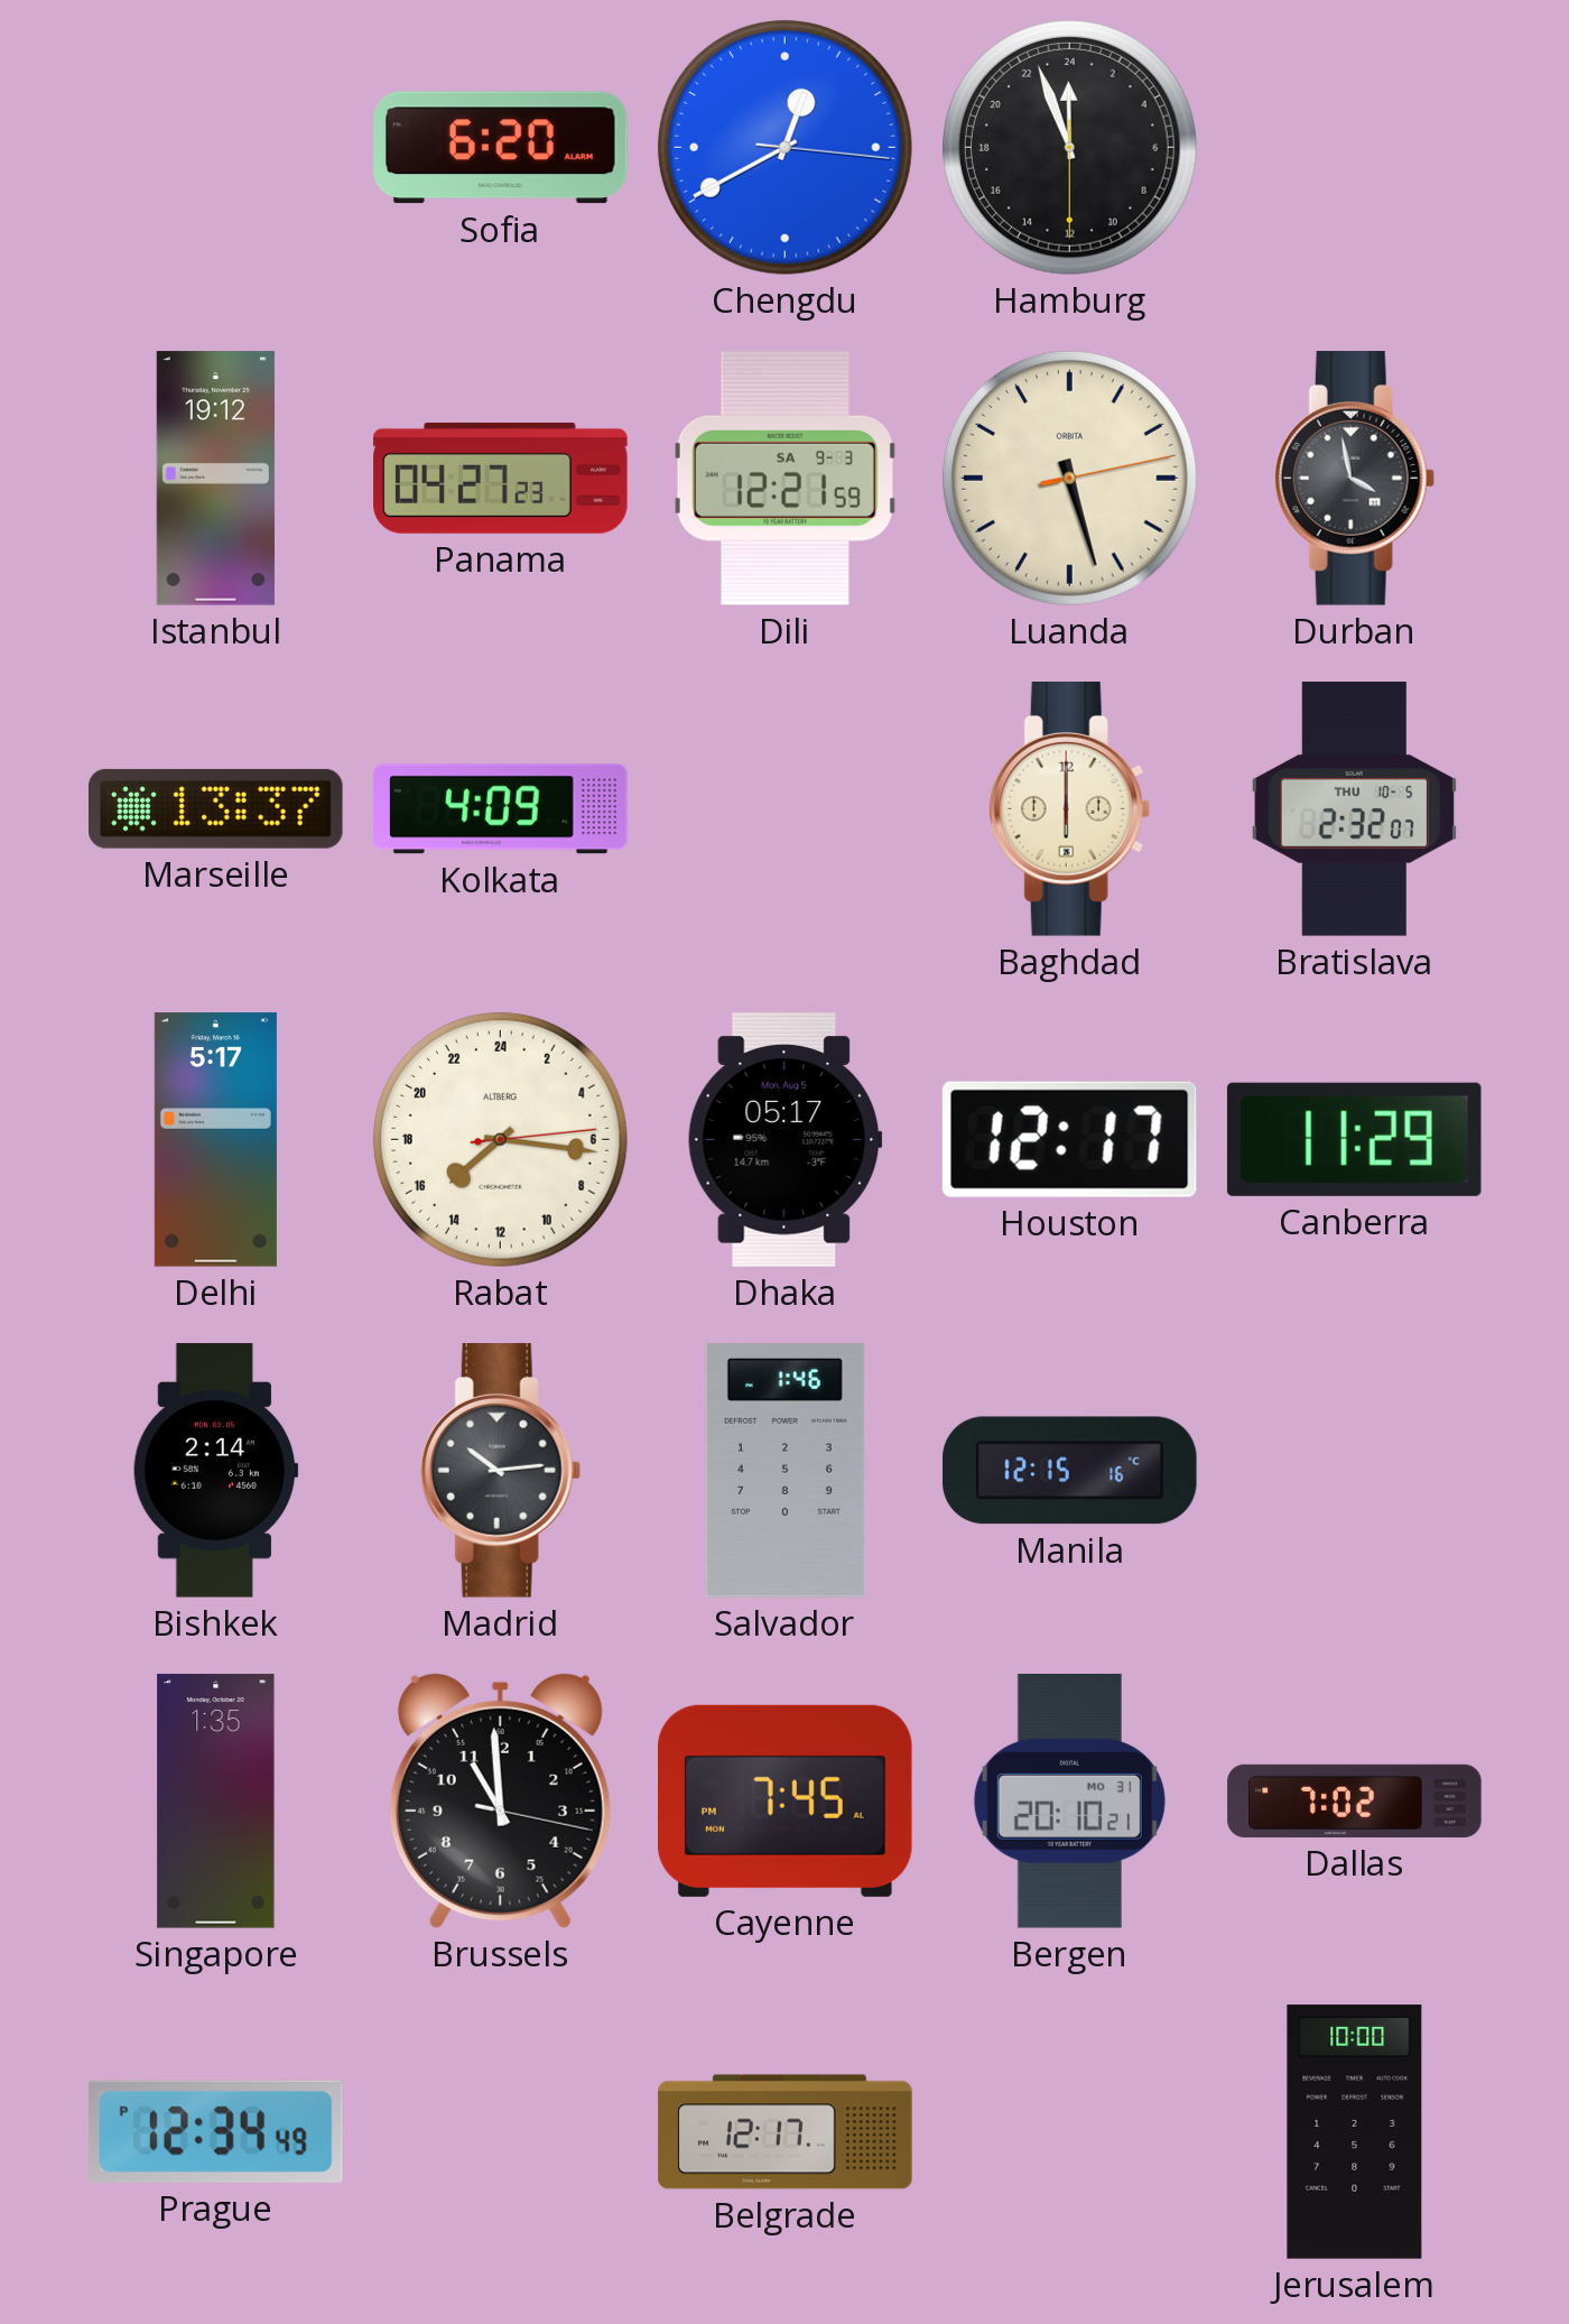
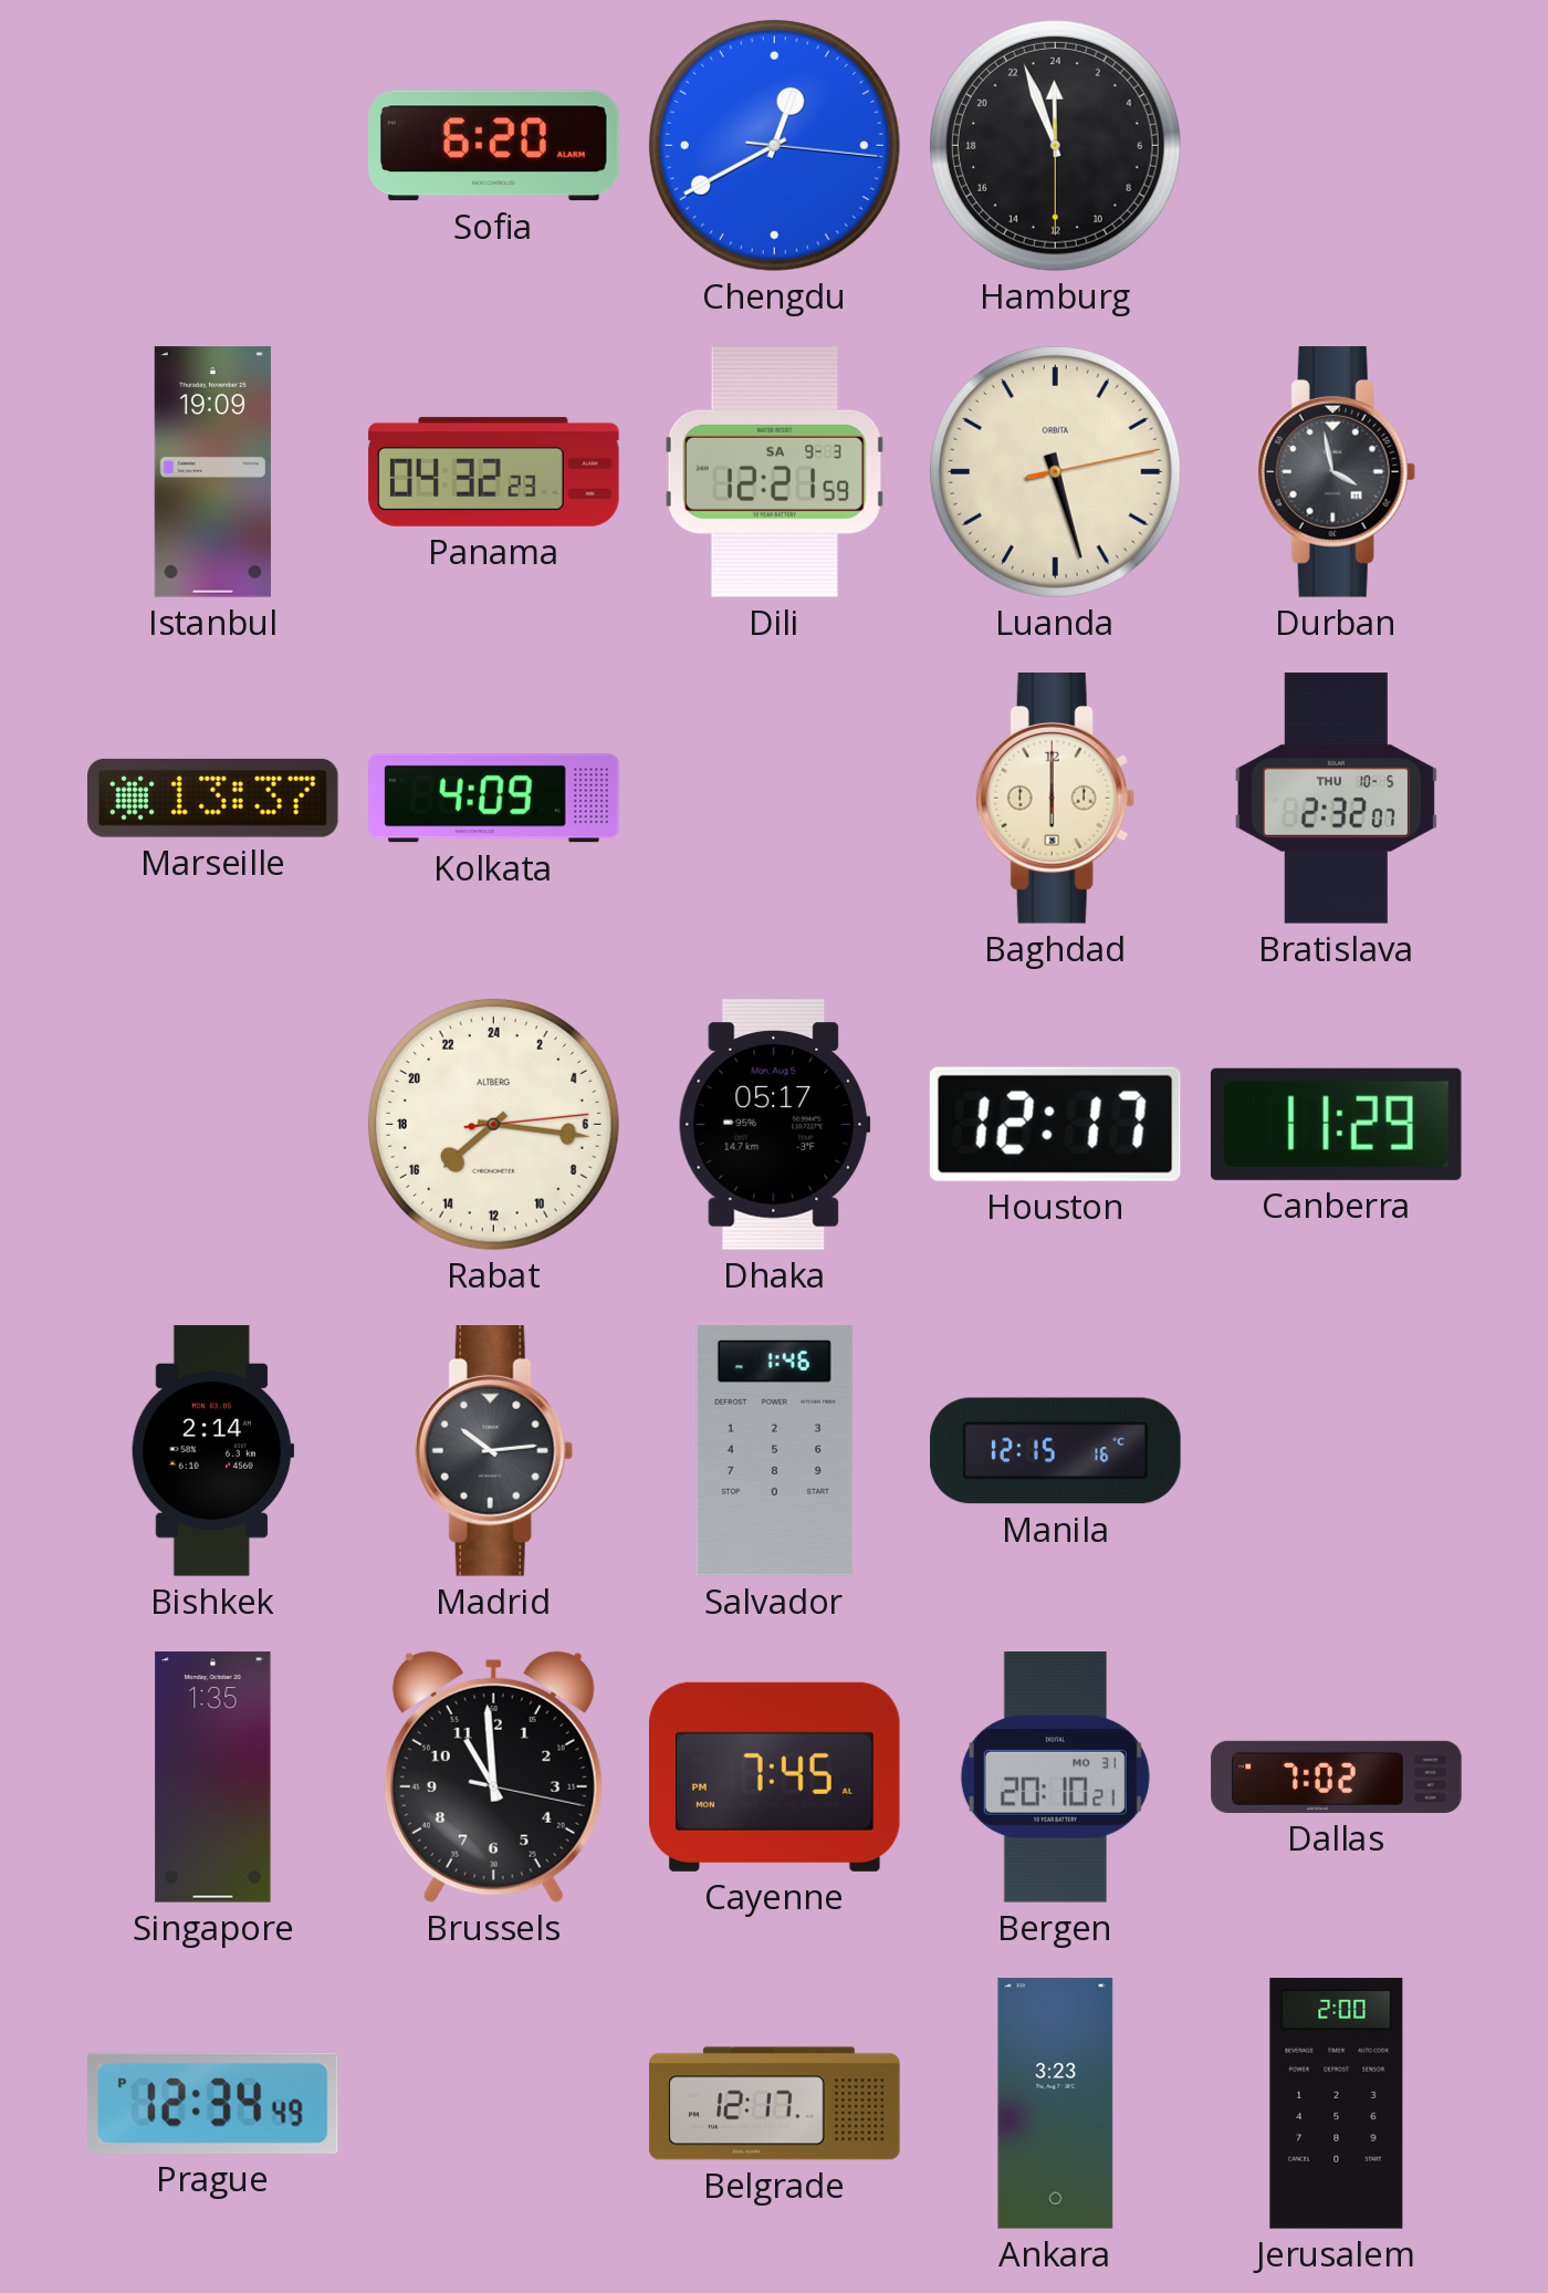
Istanbul: 19:12 -> 19:09 (212, 472)
Panama: 04:27 -> 04:32 (494, 471)
Delhi: 5:17 -> none (215, 1140)
Ankara: none -> 3:23 (1056, 2104)
Jerusalem: 10:00 -> 2:00 (1337, 2104)
